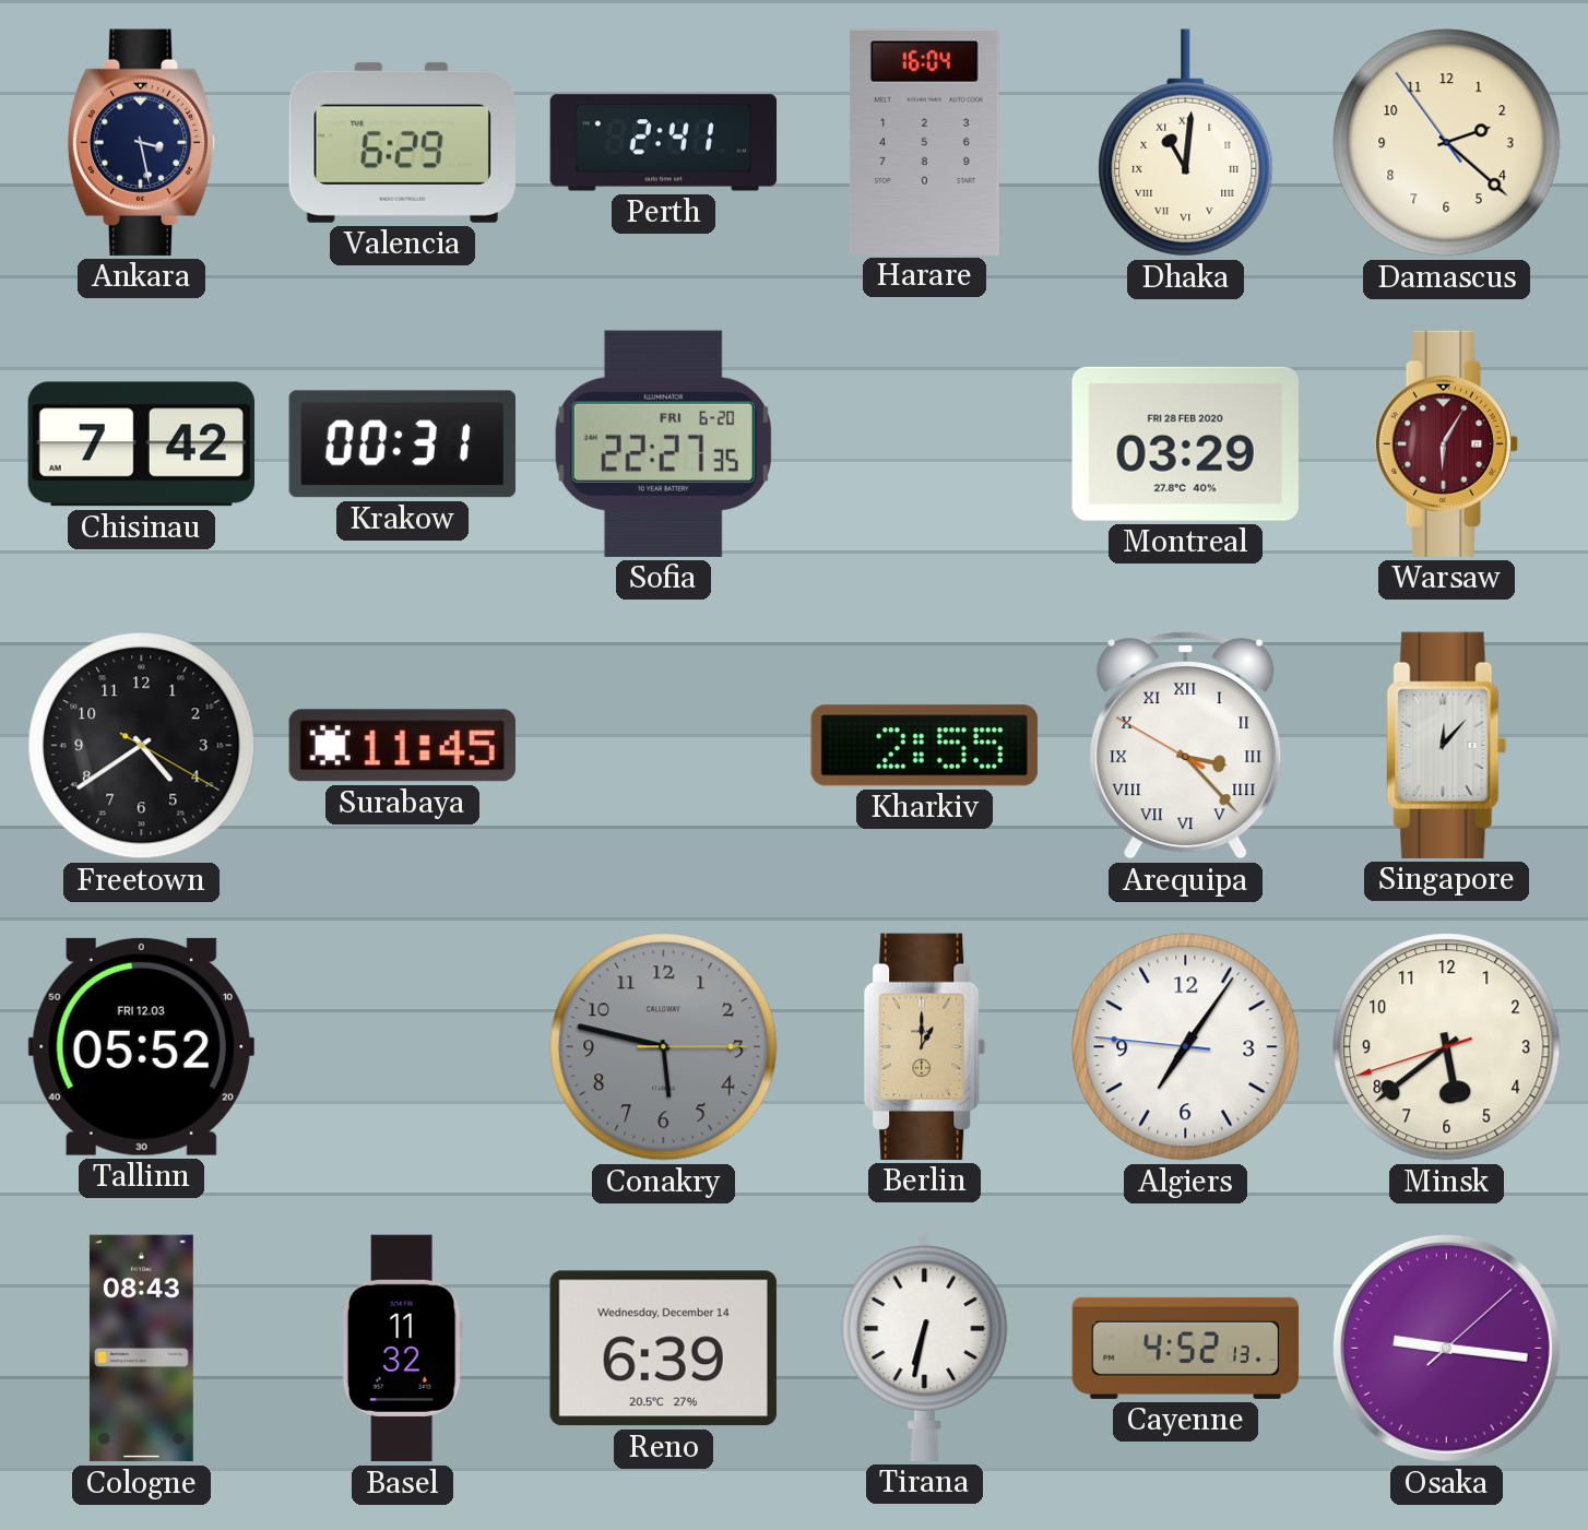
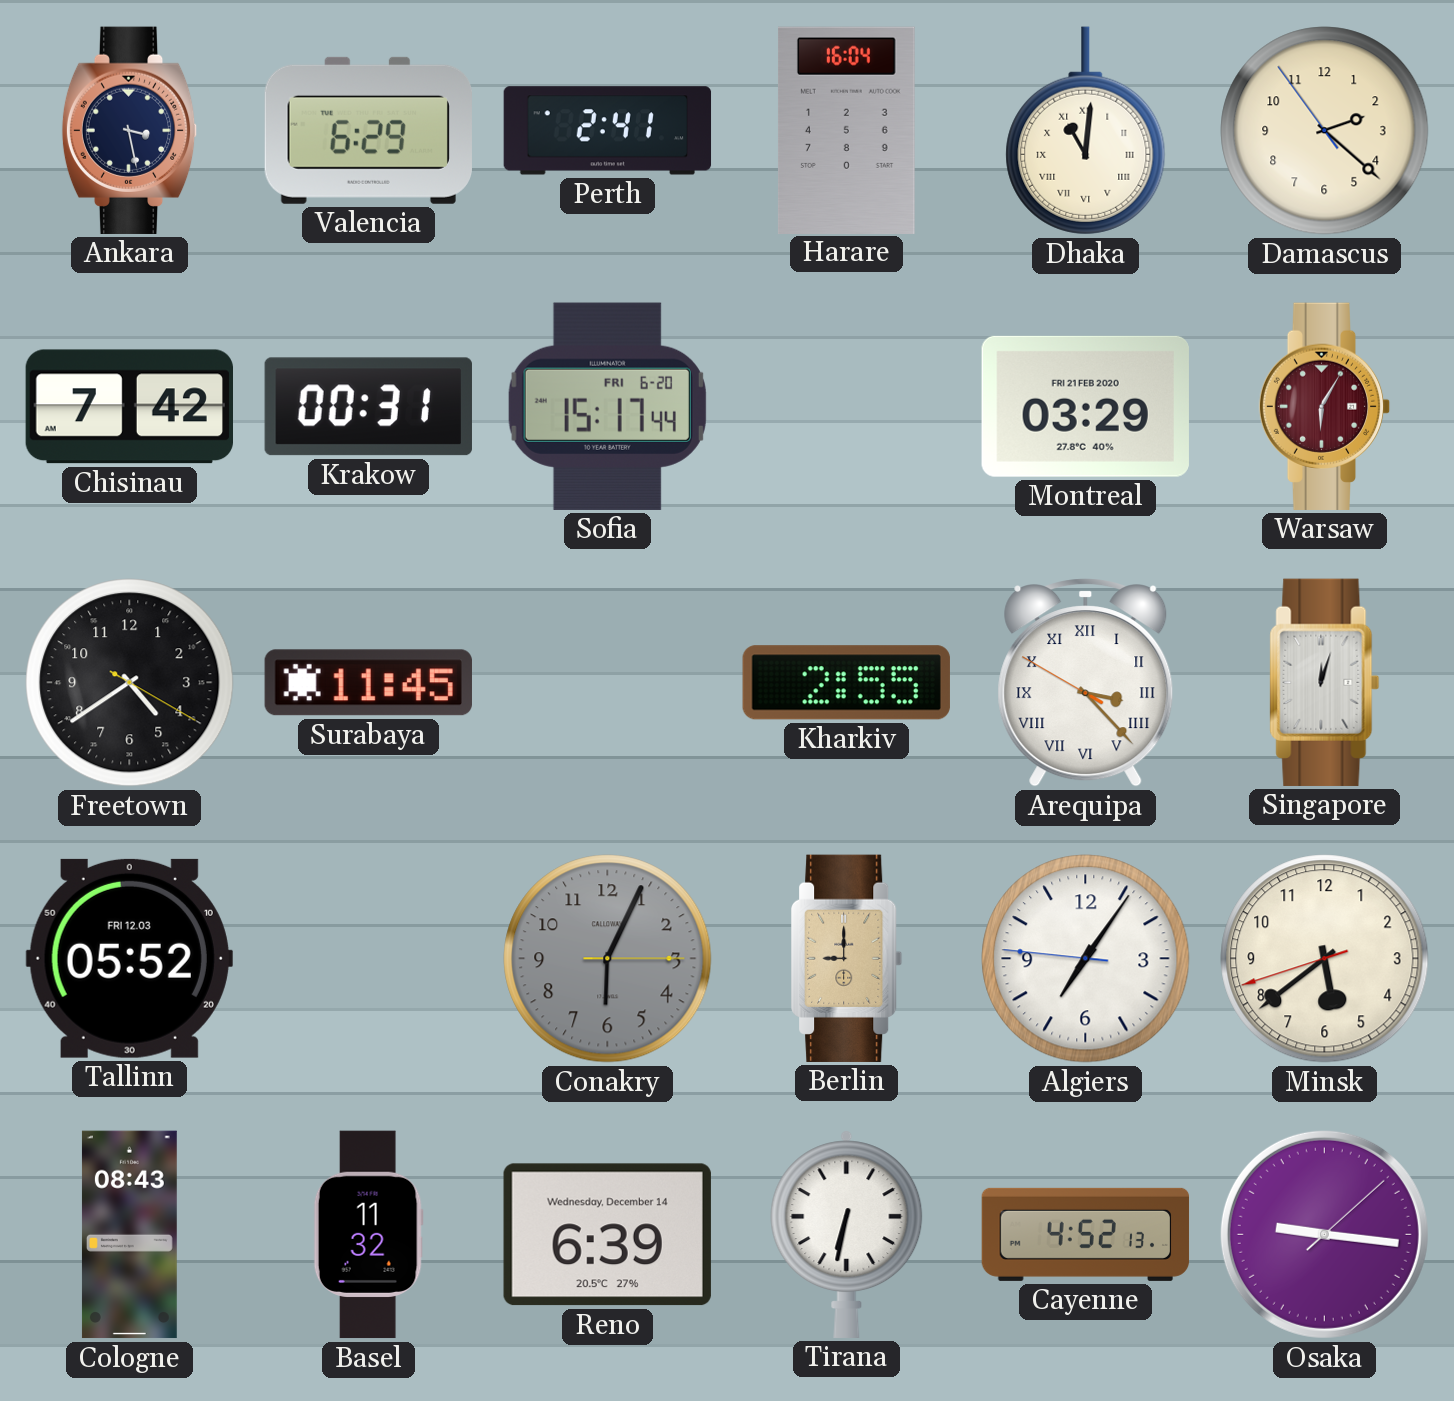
Sofia: 22:27 -> 15:17 (607, 406)
Montreal date: FRI 28 FEB 2020 -> FRI 21 FEB 2020 (1085, 406)
Singapore: 12:07 -> 12:03 (1325, 682)
Conakry: 5:47 -> 6:04 (608, 959)
Berlin: 1:00 -> 9:00 (847, 958)
